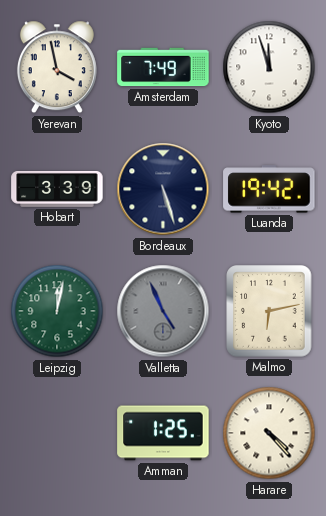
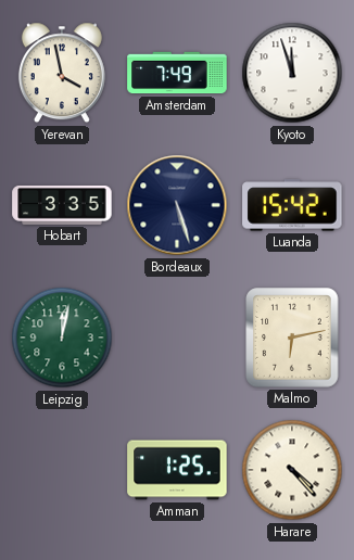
Hobart: 3:39 -> 3:35 (62, 205)
Luanda: 19:42 -> 15:42 (292, 205)
Valletta: 4:56 -> none (163, 311)
